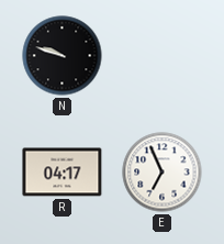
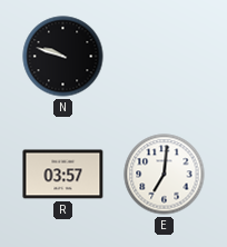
R: 04:17 -> 03:57 (63, 175)
E: 6:56 -> 7:01 (165, 175)
